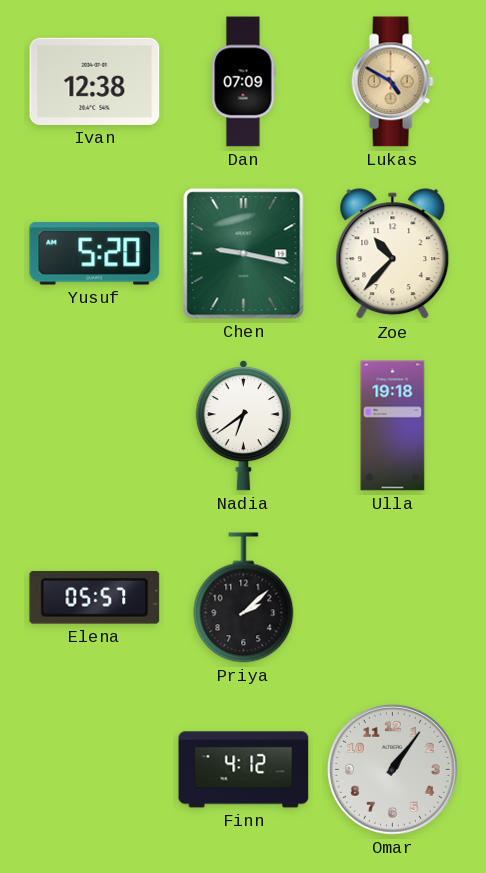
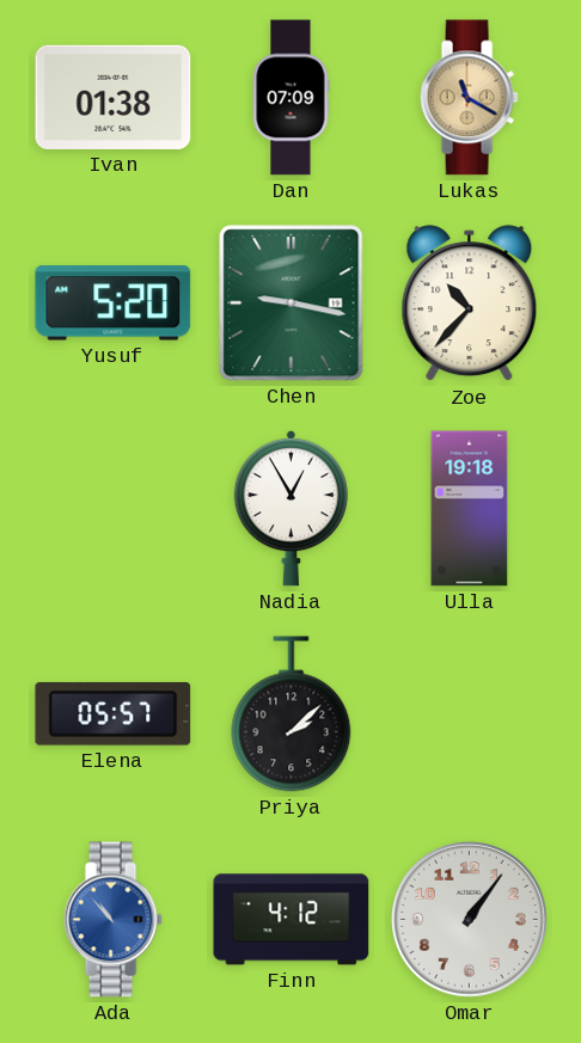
Ivan: 12:38 -> 01:38 (114, 97)
Lukas: 4:50 -> 11:20 (469, 98)
Nadia: 6:39 -> 12:55 (290, 508)
Ada: none -> 10:53 (112, 920)
